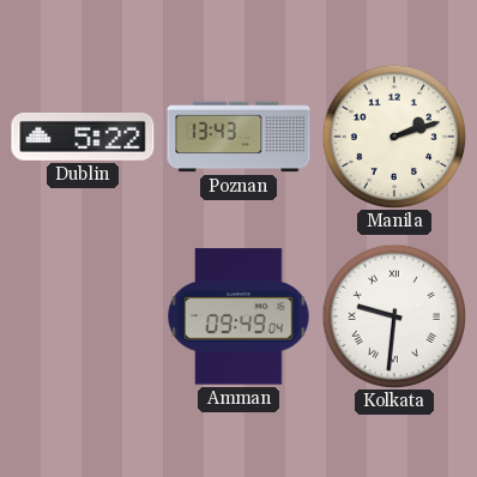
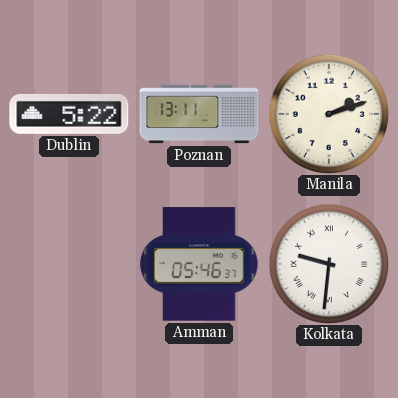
Poznan: 13:43 -> 13:11 (199, 114)
Amman: 09:49 -> 05:46 (200, 264)
